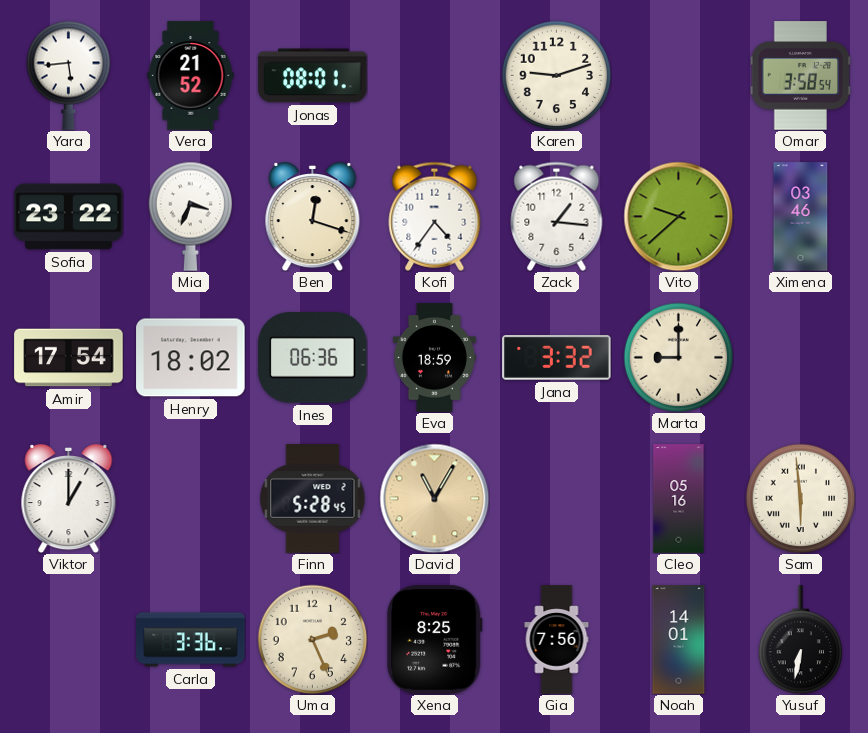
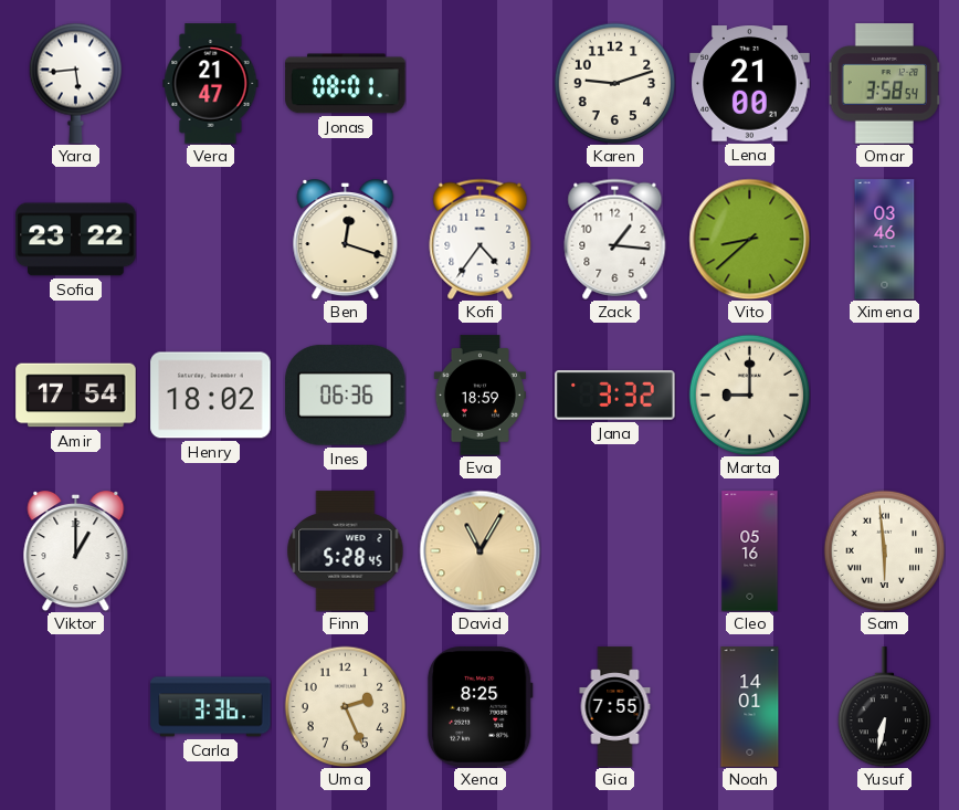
Vera: 21:52 -> 21:47 (211, 84)
Lena: none -> 21:00 (750, 84)
Mia: 3:34 -> none (191, 216)
Vito: 9:38 -> 8:38 (749, 239)
Gia: 7:56 -> 7:55 (615, 707)
